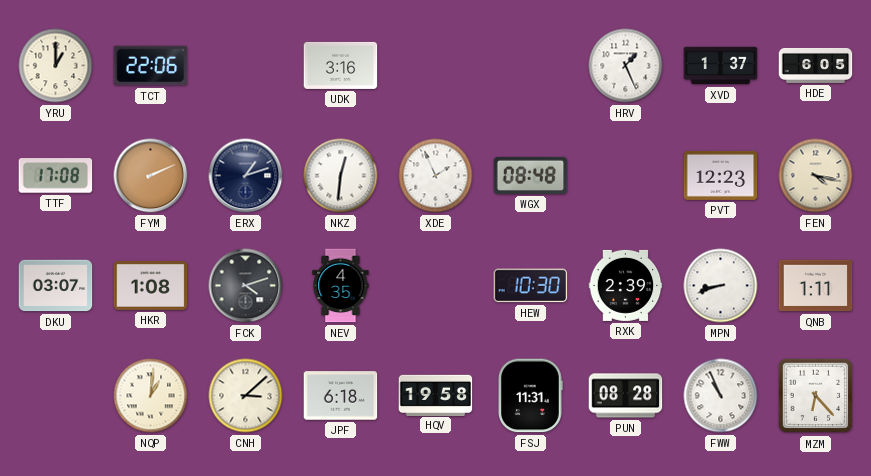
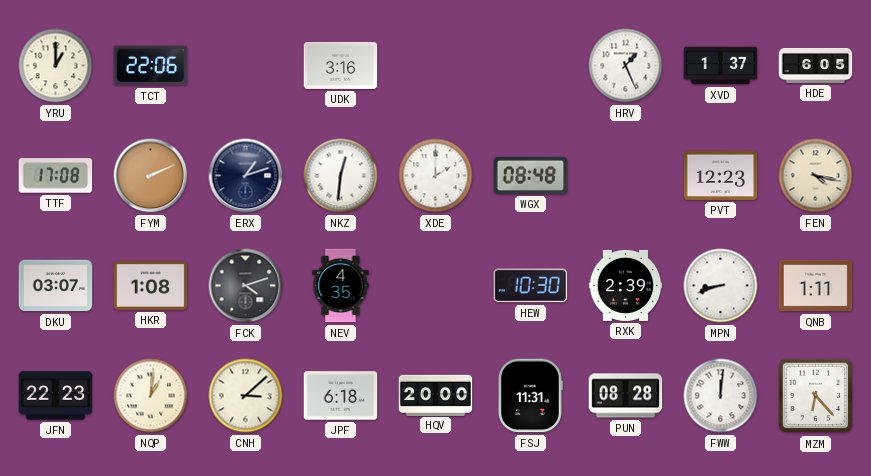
XDE: 1:56 -> 2:00 (436, 176)
JFN: none -> 22:23 (56, 396)
HQV: 19:58 -> 20:00 (436, 395)
FWW: 10:56 -> 12:01 (721, 396)
